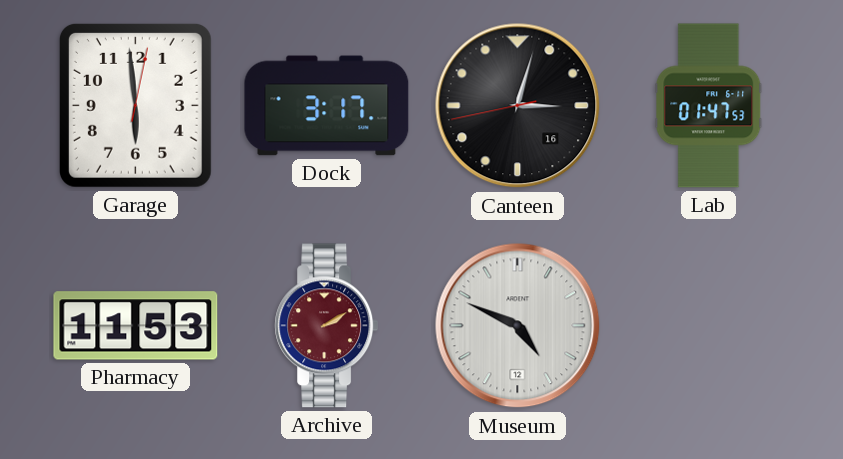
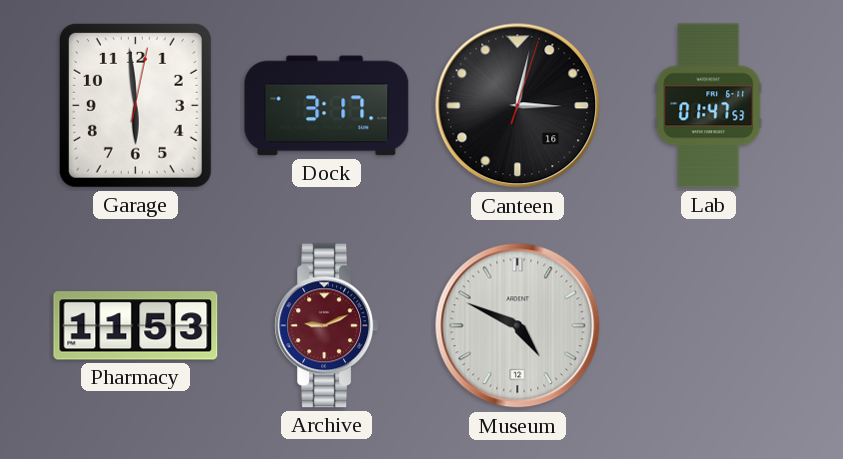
Canteen: 3:02:43 -> 3:02:03 (518, 106)
Archive: 2:10 -> 9:11 (327, 326)
